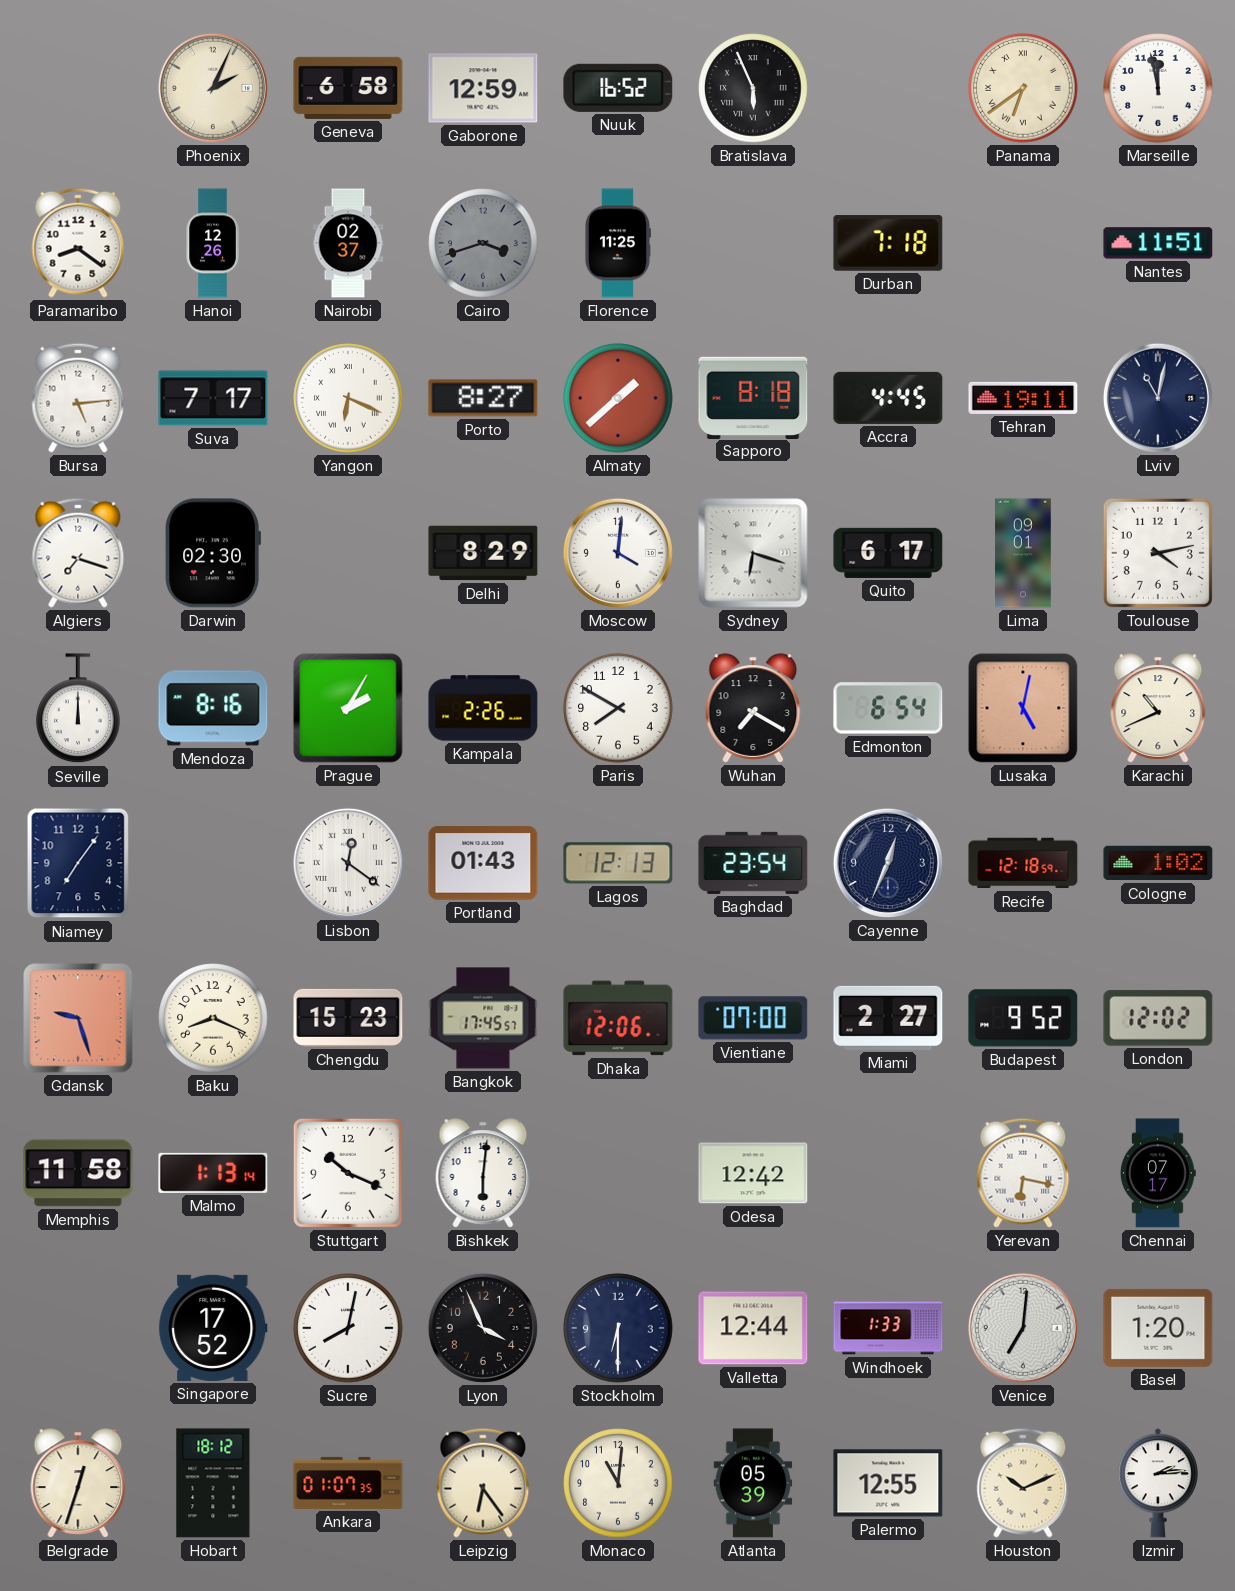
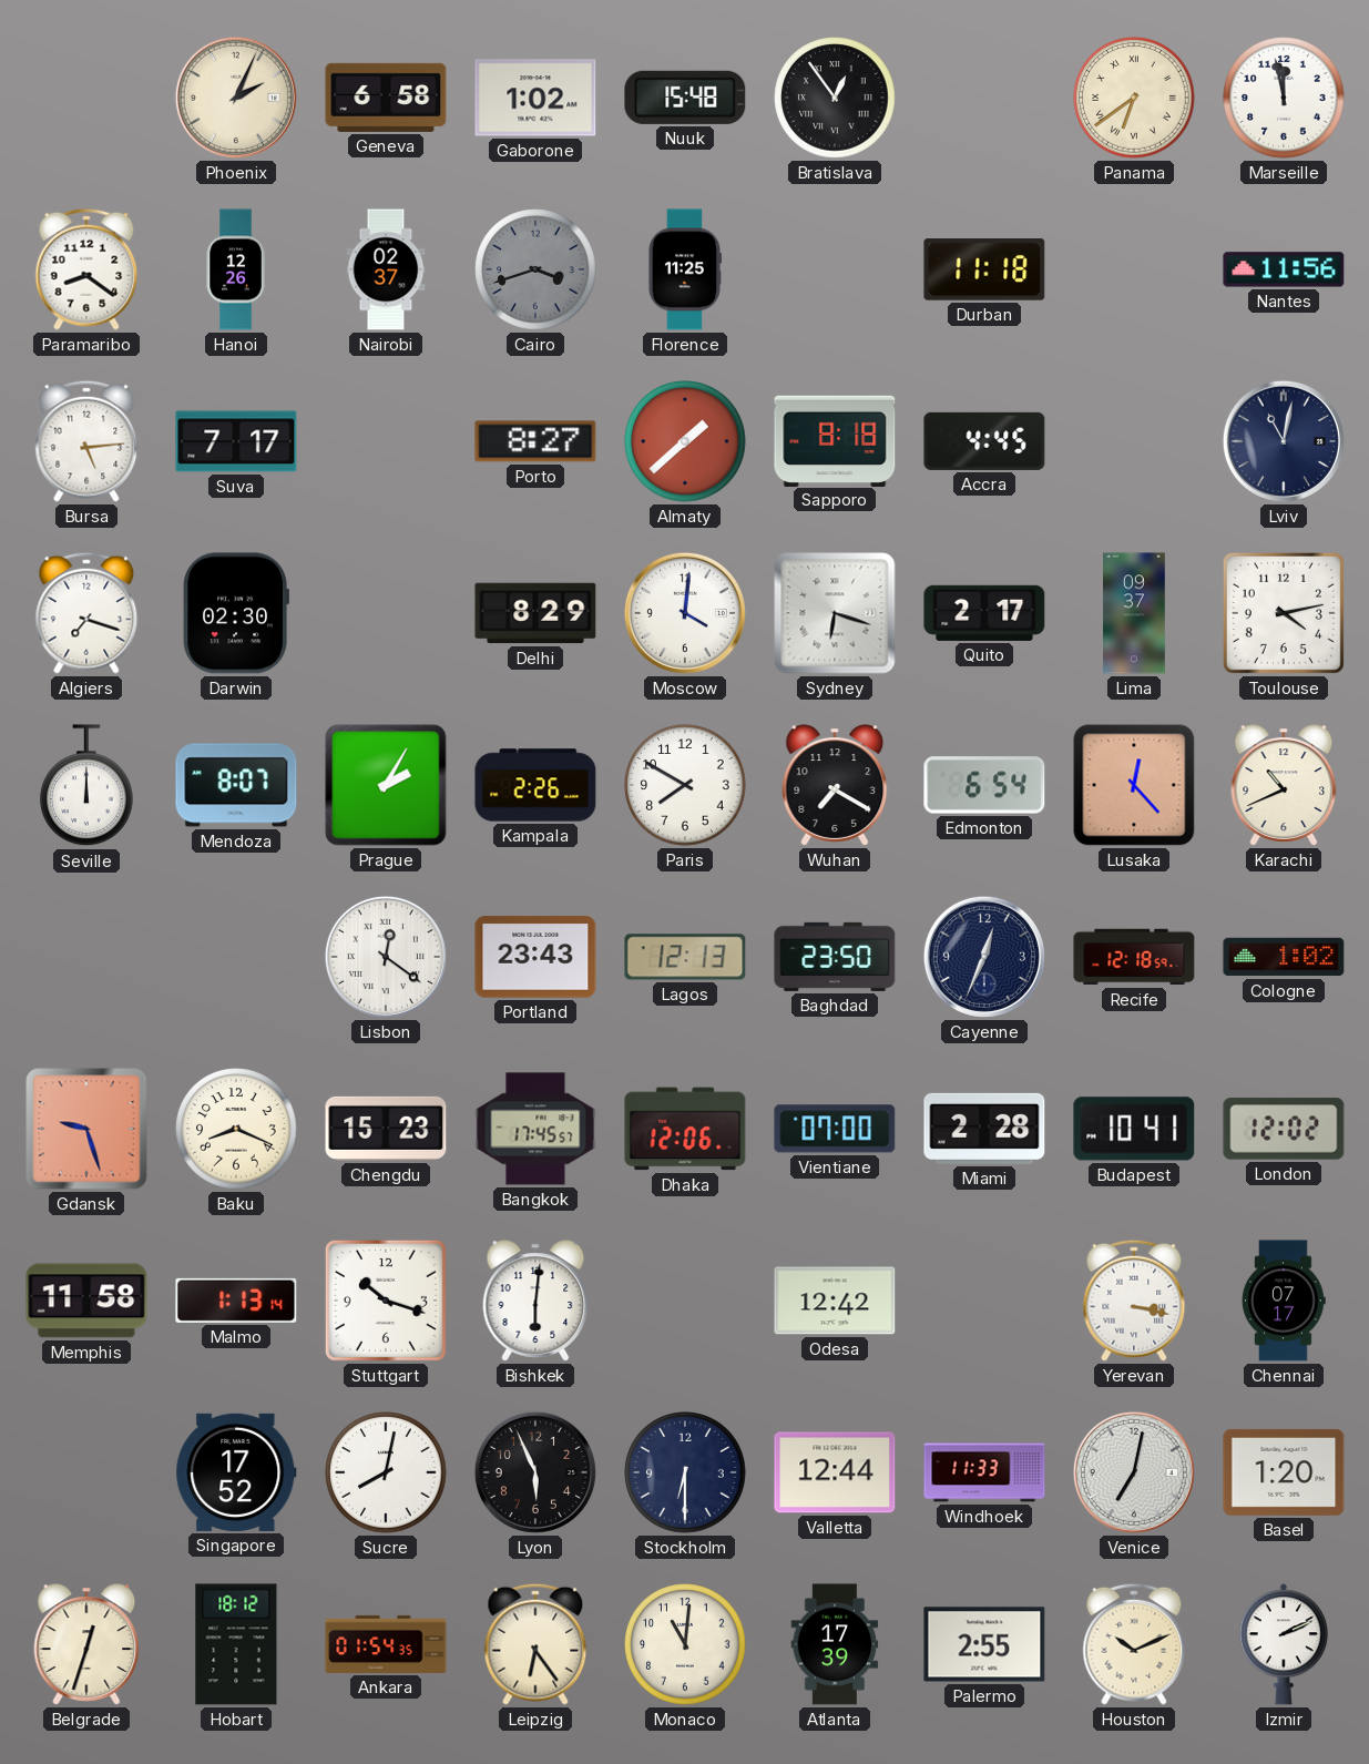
Gaborone: 12:59 -> 1:02 (535, 98)
Nuuk: 16:52 -> 15:48 (685, 98)
Bratislava: 5:56 -> 12:54 (835, 98)
Durban: 7:18 -> 11:18 (984, 269)
Nantes: 11:51 -> 11:56 (1284, 269)
Yangon: 6:19 -> none (348, 398)
Tehran: 19:11 -> none (1023, 398)
Quito: 6:17 -> 2:17 (984, 613)
Lima: 09:01 -> 09:37 (1134, 613)
Mendoza: 8:16 -> 8:07 (236, 785)
Lusaka: 5:02 -> 12:23 (1134, 785)
Niamey: 7:06 -> none (78, 863)
Portland: 01:43 -> 23:43 (535, 957)
Baghdad: 23:54 -> 23:50 (835, 957)
Miami: 2:27 -> 2:28 (984, 1129)
Budapest: 9:52 -> 10:41 (1134, 1129)
Stuttgart: 10:19 -> 10:18 (386, 1301)
Yerevan: 6:17 -> 3:17 (1134, 1301)
Lyon: 3:56 -> 5:56 (535, 1472)
Windhoek: 1:33 -> 11:33 (984, 1472)
Venice: 7:01 -> 7:02 (1134, 1472)
Ankara: 01:07 -> 01:54 (386, 1644)
Atlanta: 05:39 -> 17:39 (835, 1644)
Palermo: 12:55 -> 2:55 (984, 1644)
Izmir: 2:14 -> 2:11 (1284, 1644)
